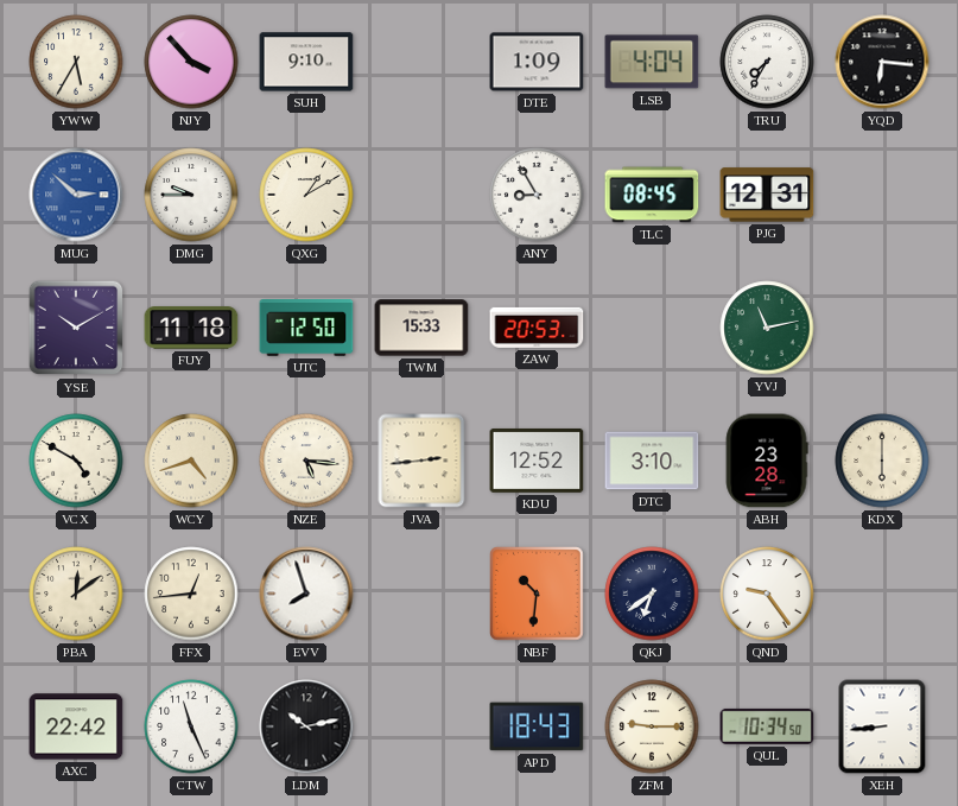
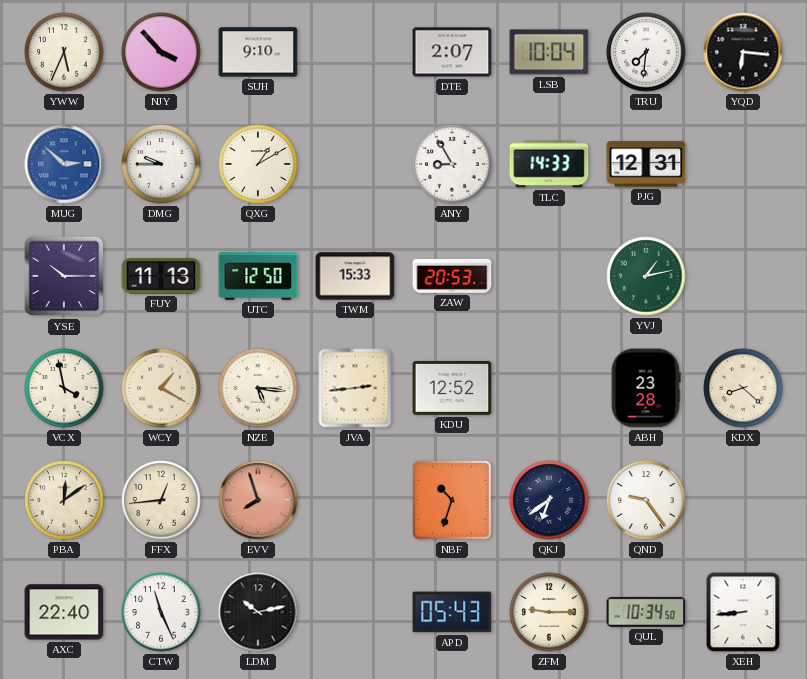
YWW: 5:35 -> 5:34 (64, 52)
DTE: 1:09 -> 2:07 (452, 52)
LSB: 4:04 -> 10:04 (549, 52)
TRU: 7:35 -> 7:31 (646, 52)
TLC: 08:45 -> 14:33 (549, 164)
YSE: 10:10 -> 10:15 (64, 276)
FUY: 11:18 -> 11:13 (161, 276)
YVJ: 11:13 -> 1:13 (646, 276)
VCX: 4:50 -> 3:58 (64, 388)
WCY: 4:42 -> 1:20 (161, 388)
DTC: 3:10 -> none (652, 461)
KDX: 6:00 -> 8:22 (743, 388)
EVV dial: white -> salmon (258, 500)
NBF: 10:31 -> 10:33 (452, 500)
AXC: 22:42 -> 22:40 (64, 612)
APD: 18:43 -> 05:43 (452, 612)
